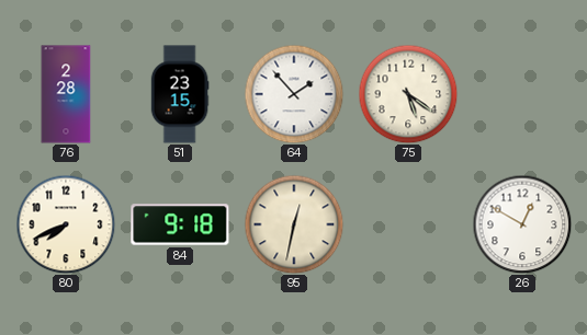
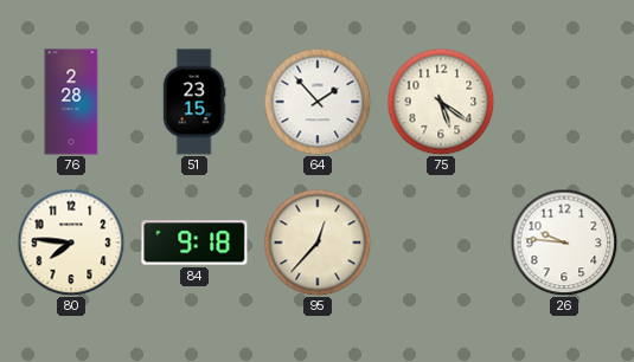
80: 7:41 -> 7:46 (71, 243)
95: 12:32 -> 12:37 (318, 243)
26: 12:50 -> 9:46 (564, 243)
